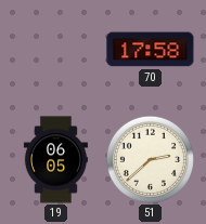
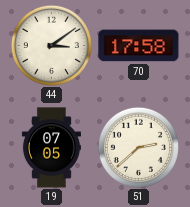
44: none -> 3:09 (51, 45)
19: 06:05 -> 07:05 (51, 148)
